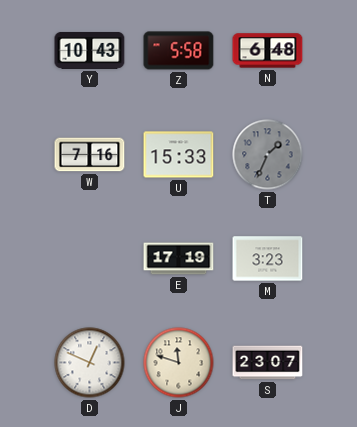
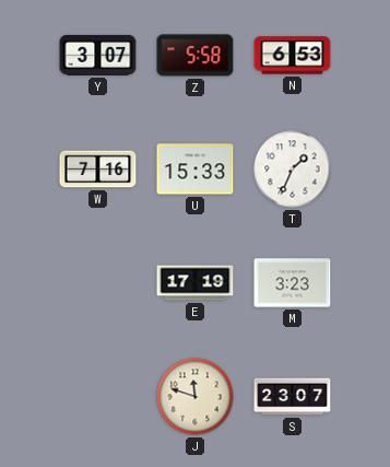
Y: 10:43 -> 3:07 (98, 55)
N: 6:48 -> 6:53 (293, 56)
T dial: grey -> white (293, 170)
D: 12:49 -> none (90, 363)
